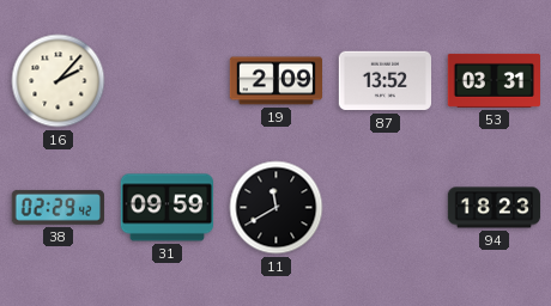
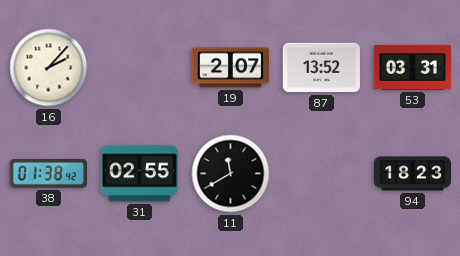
19: 2:09 -> 2:07 (230, 68)
38: 02:29 -> 01:38 (48, 173)
31: 09:59 -> 02:55 (139, 174)
